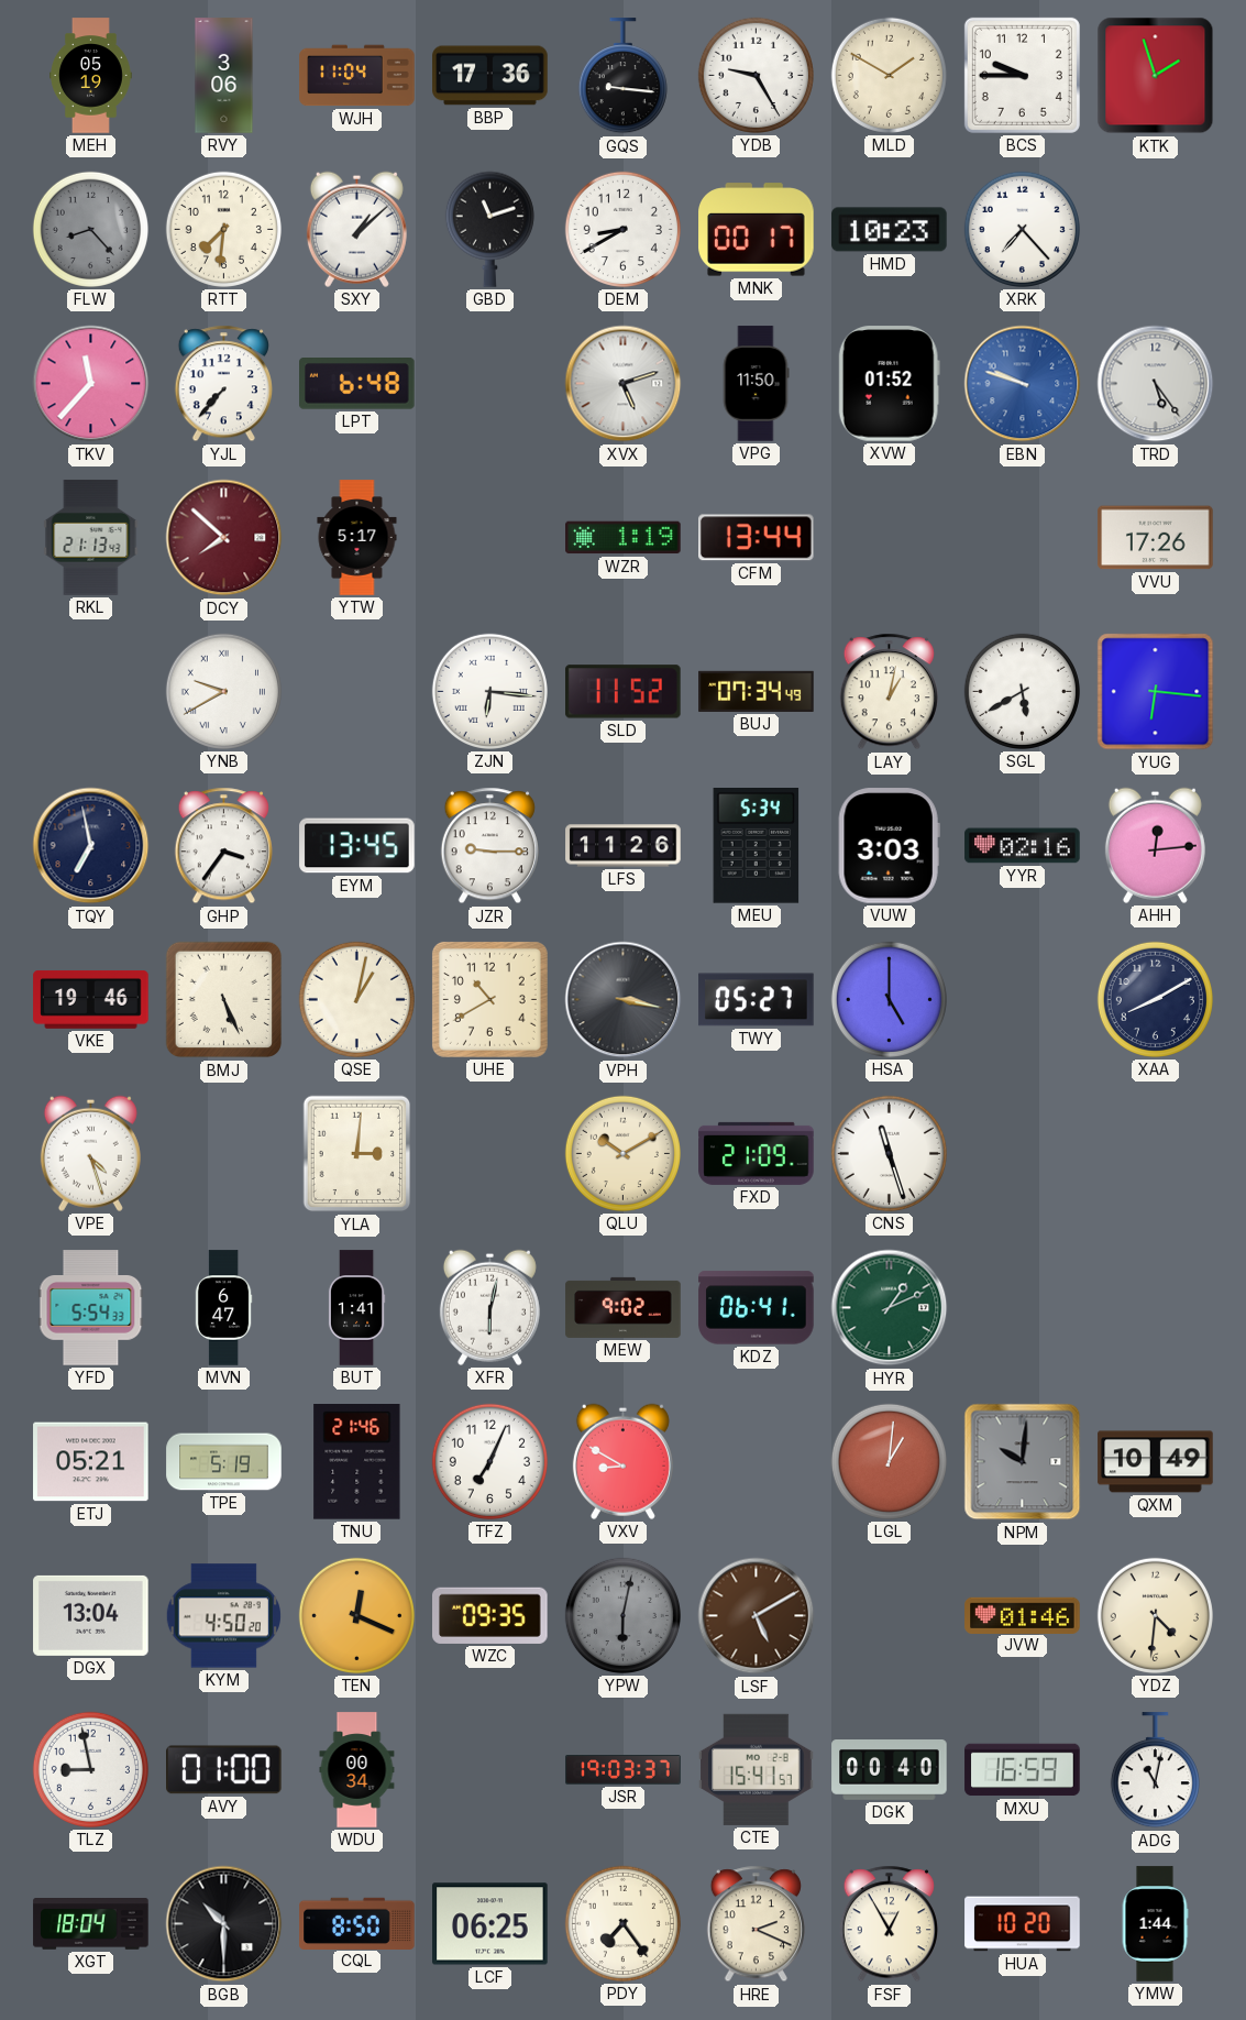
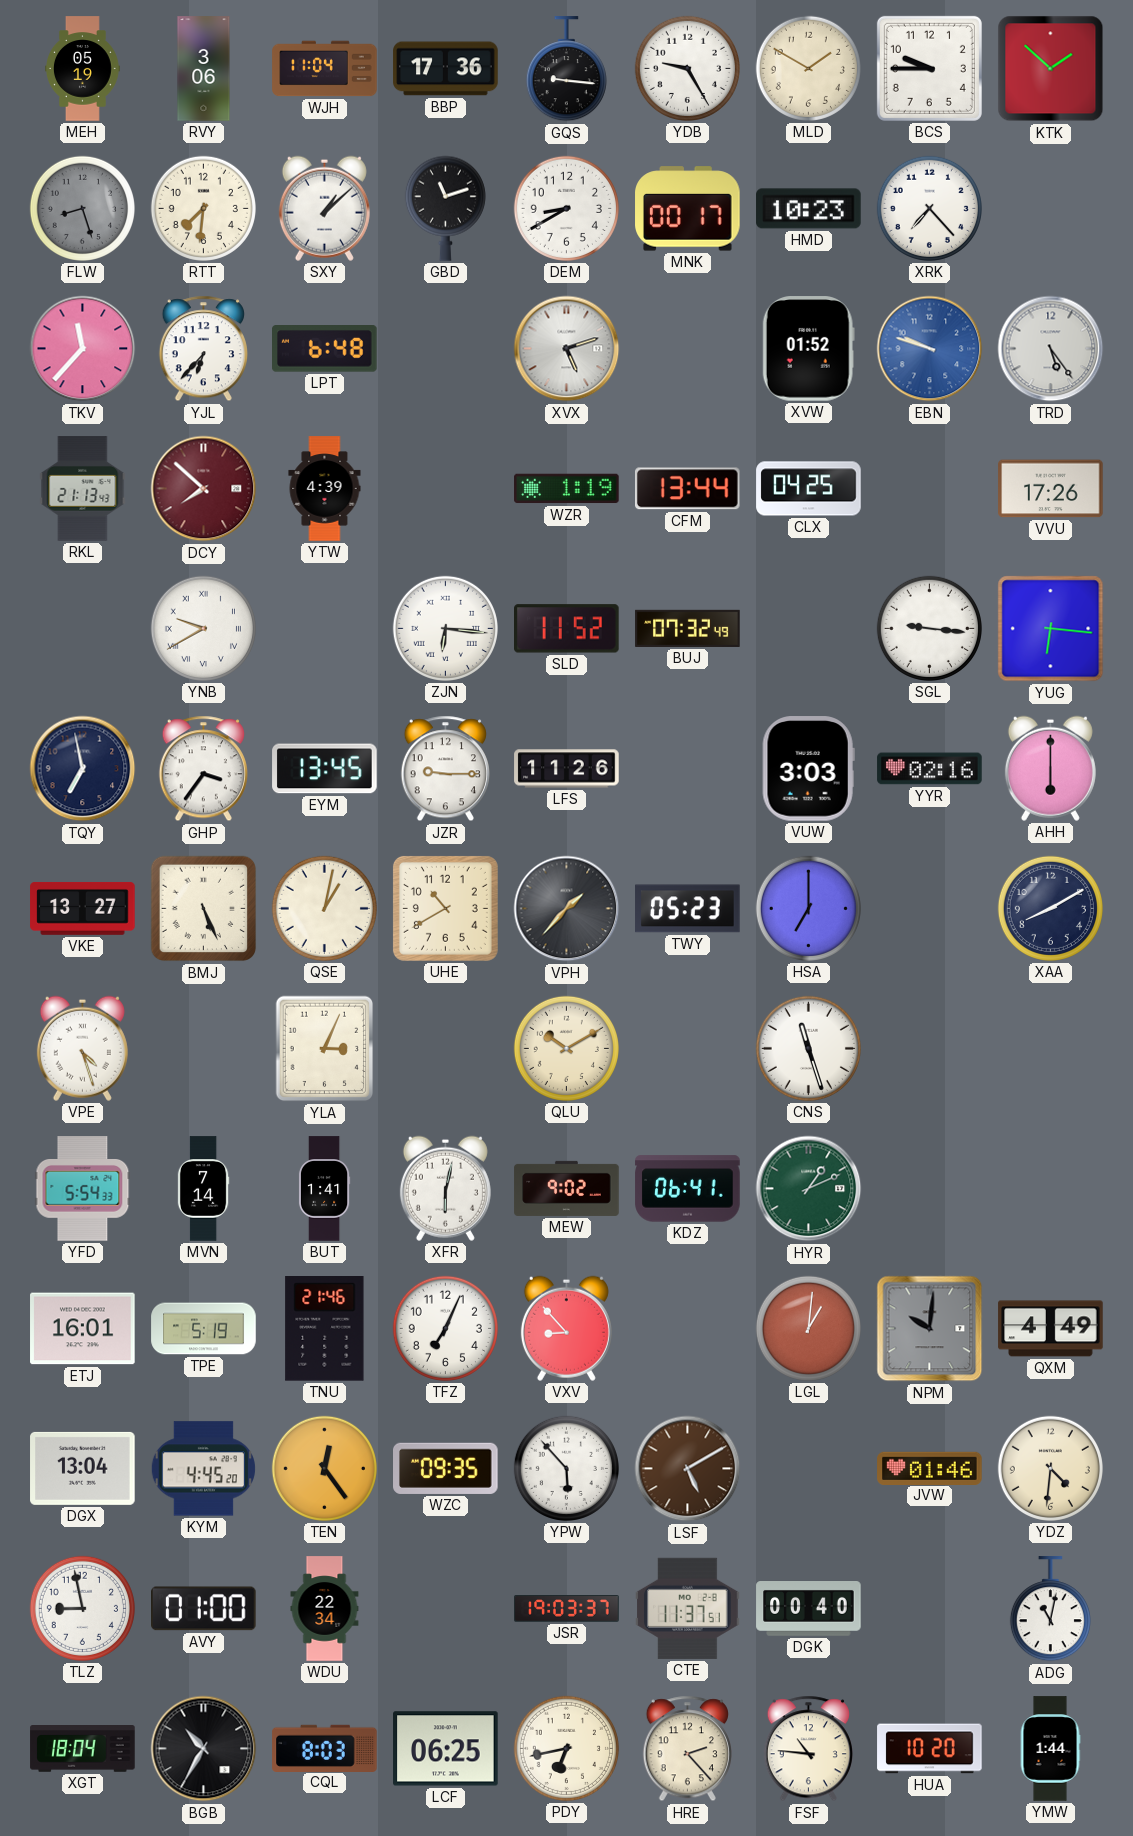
KTK: 1:57 -> 1:52 (1051, 69)
FLW: 8:23 -> 8:27 (82, 208)
YJL: 7:37 -> 6:37 (203, 349)
VPG: 11:50 -> none (756, 384)
YTW: 5:17 -> 4:39 (325, 489)
CLX: none -> 04:25 (809, 489)
BUJ: 07:34 -> 07:32 (688, 628)
LAY: 1:02 -> none (889, 692)
SGL: 5:40 -> 9:16 (929, 628)
MEU: 5:34 -> none (757, 846)
AHH: 12:14 -> 6:00 (1050, 768)
VKE: 19:46 -> 13:27 (83, 908)
VPH: 3:17 -> 1:37 (567, 909)
TWY: 05:27 -> 05:23 (688, 909)
HSA: 5:00 -> 7:00 (808, 908)
YLA: 3:01 -> 3:04 (325, 1049)
FXD: 21:09 -> none (757, 1153)
MVN: 6:47 -> 7:14 (203, 1189)
ETJ: 05:21 -> 16:01 (83, 1329)
VXV: 8:50 -> 8:53 (566, 1328)
QXM: 10:49 -> 4:49 (1051, 1329)
KYM: 4:50 -> 4:45 (203, 1469)
TEN: 12:19 -> 12:24 (324, 1468)
YPW: 6:02 -> 5:53 (566, 1468)
YPW dial: grey -> white (566, 1468)
WDU: 00:34 -> 22:34 (325, 1609)
CTE: 15:41 -> 11:37 (688, 1608)
MXU: 16:59 -> none (1023, 1770)
BGB: 10:30 -> 10:35 (204, 1749)
CQL: 8:50 -> 8:03 (325, 1748)
PDY: 7:24 -> 6:43 (566, 1748)
HRE: 2:19 -> 2:23 (687, 1749)
FSF: 12:55 -> 10:46 (808, 1749)
